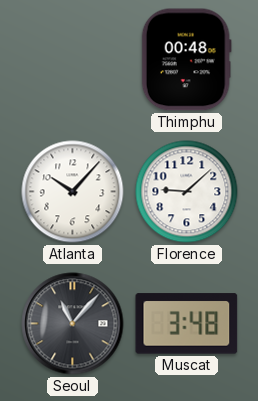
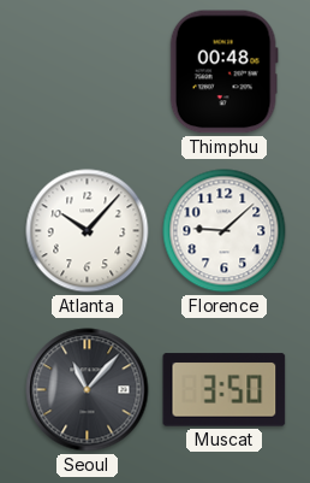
Muscat: 3:48 -> 3:50 (225, 390)
